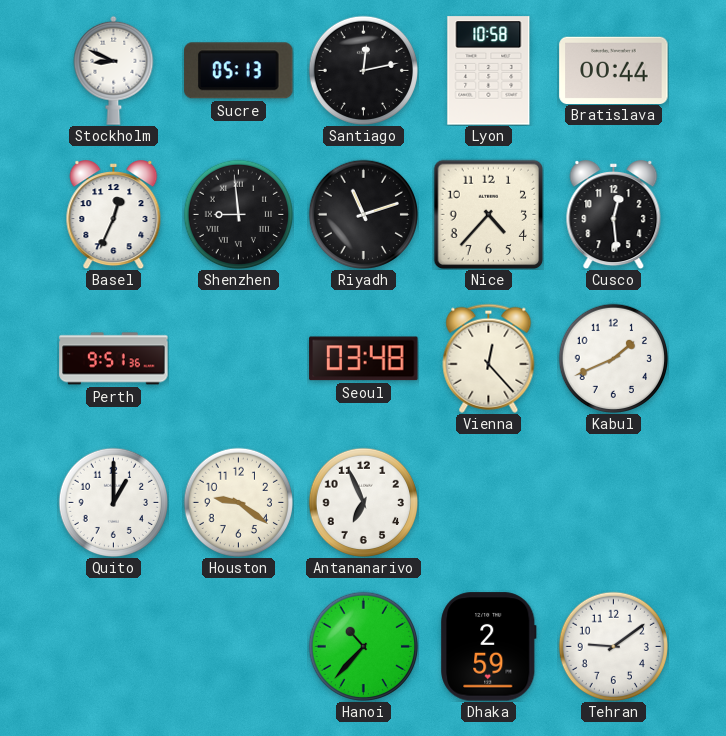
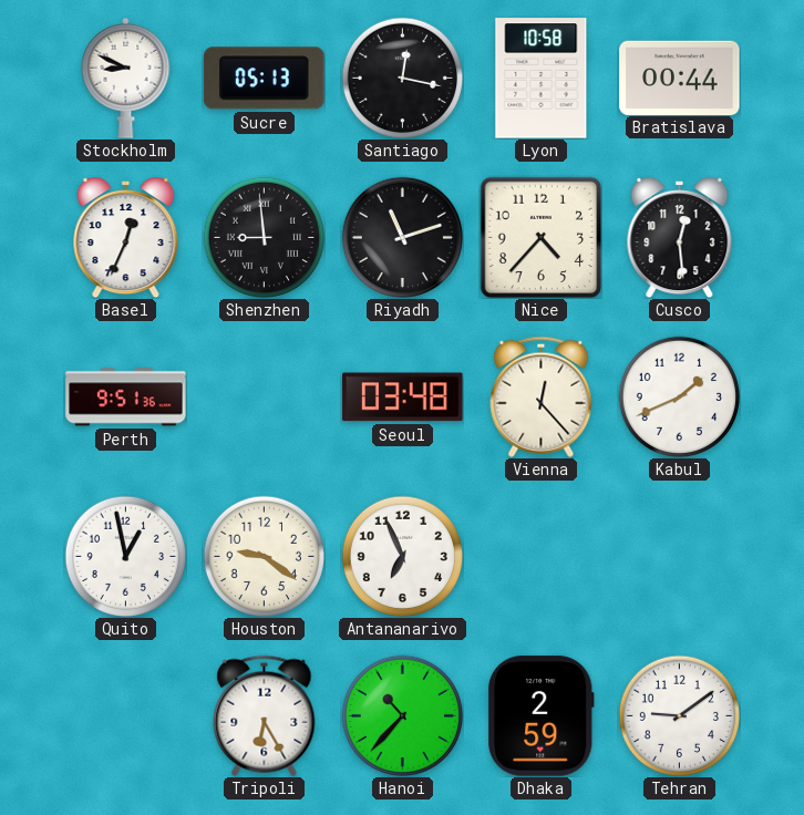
Santiago: 12:13 -> 12:17 (402, 78)
Quito: 1:00 -> 12:58 (125, 556)
Tripoli: none -> 6:25 (265, 715)
